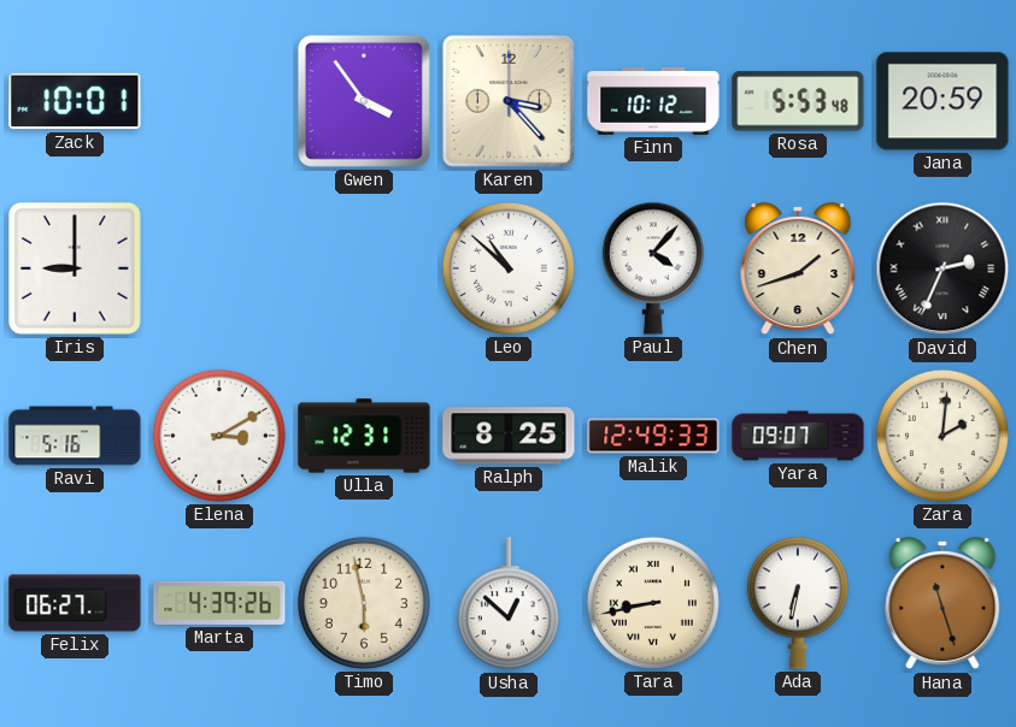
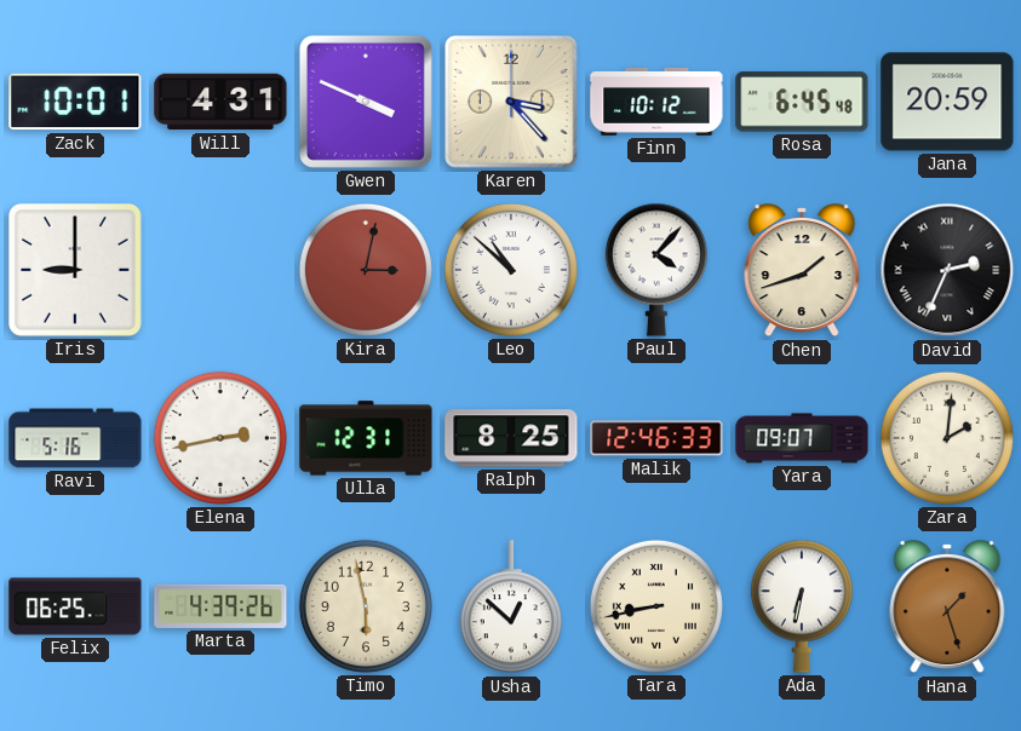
Will: none -> 4:31 (220, 102)
Gwen: 3:54 -> 3:49 (366, 102)
Rosa: 5:53 -> 6:45 (802, 102)
Kira: none -> 3:02 (366, 270)
Elena: 3:10 -> 2:43 (220, 438)
Malik: 12:49 -> 12:46 (656, 438)
Felix: 06:27 -> 06:25 (75, 606)
Hana: 11:27 -> 1:27 (947, 608)
